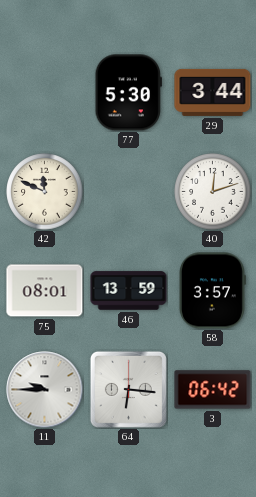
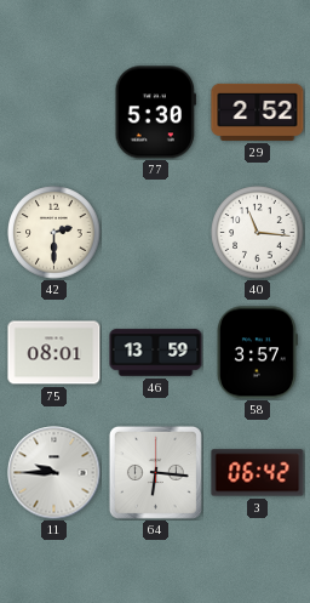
29: 3:44 -> 2:52 (258, 112)
42: 11:49 -> 2:30 (54, 233)
40: 12:12 -> 11:16 (258, 233)
